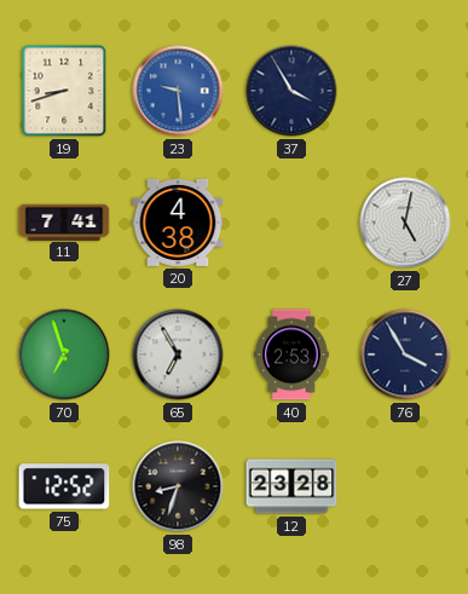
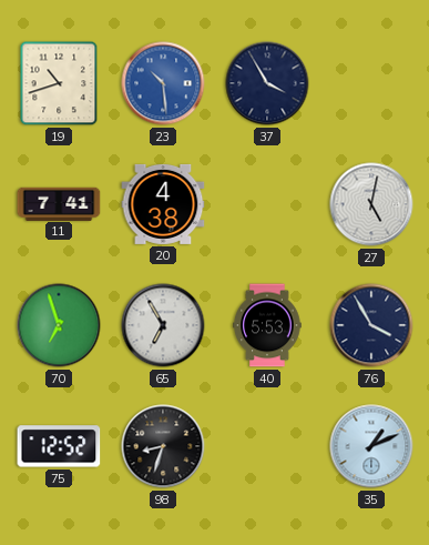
19: 8:42 -> 10:42 (59, 83)
23: 9:29 -> 10:29 (163, 83)
40: 2:53 -> 5:53 (267, 325)
12: 23:28 -> none (291, 486)
35: none -> 1:11 (371, 446)
